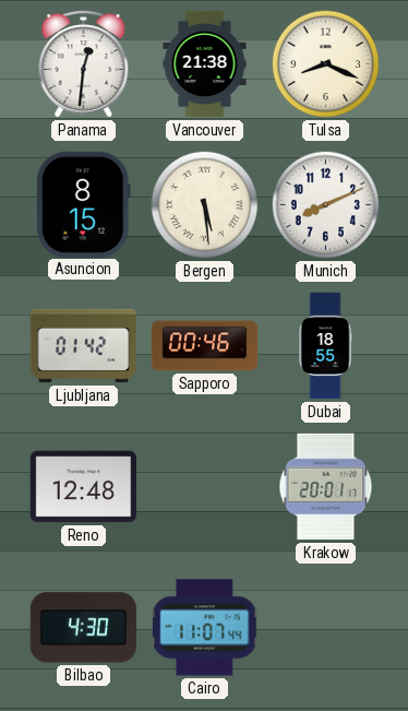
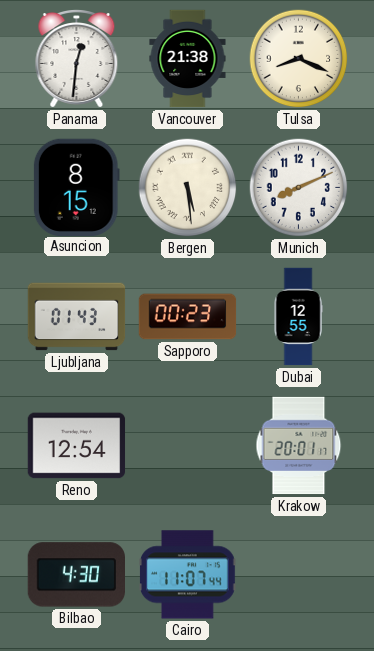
Ljubljana: 01:42 -> 01:43 (77, 317)
Sapporo: 00:46 -> 00:23 (188, 317)
Dubai: 18:55 -> 12:55 (298, 317)
Reno: 12:48 -> 12:54 (77, 446)
